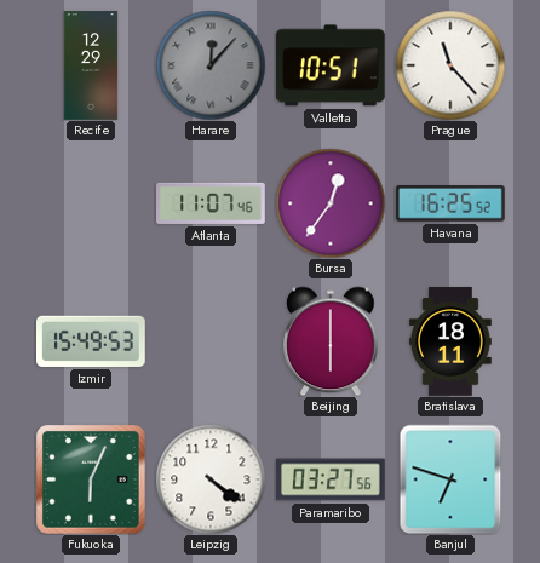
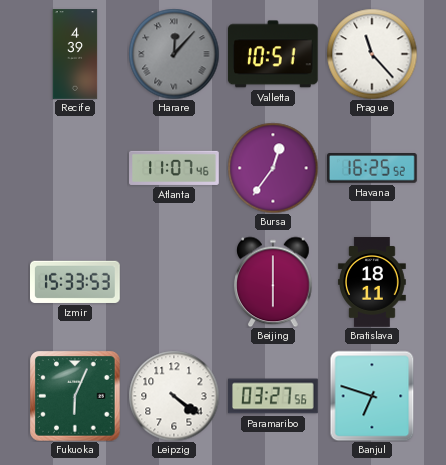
Recife: 12:29 -> 4:39 (75, 54)
Izmir: 15:49 -> 15:33 (76, 282)
